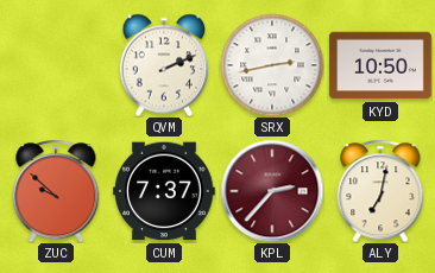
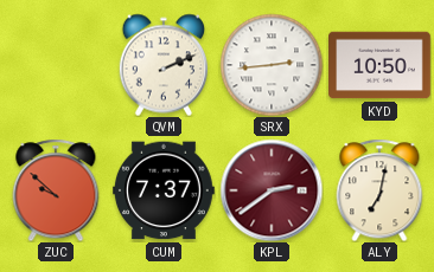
SRX: 2:43 -> 2:44 (272, 65)
KPL: 2:37 -> 2:39 (272, 190)
